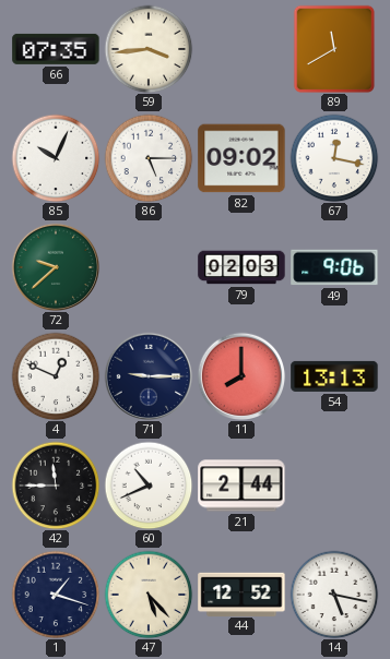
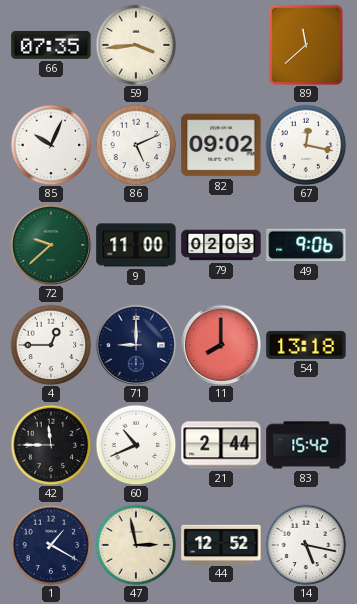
89: 11:40 -> 11:38 (306, 45)
86: 5:15 -> 5:11 (136, 145)
9: none -> 11:00 (136, 245)
4: 12:49 -> 12:45 (51, 345)
71: 9:15 -> 9:00 (136, 345)
54: 13:13 -> 13:18 (306, 345)
83: none -> 15:42 (306, 445)
1: 1:18 -> 1:20 (51, 545)
47: 5:23 -> 2:58 (136, 545)
